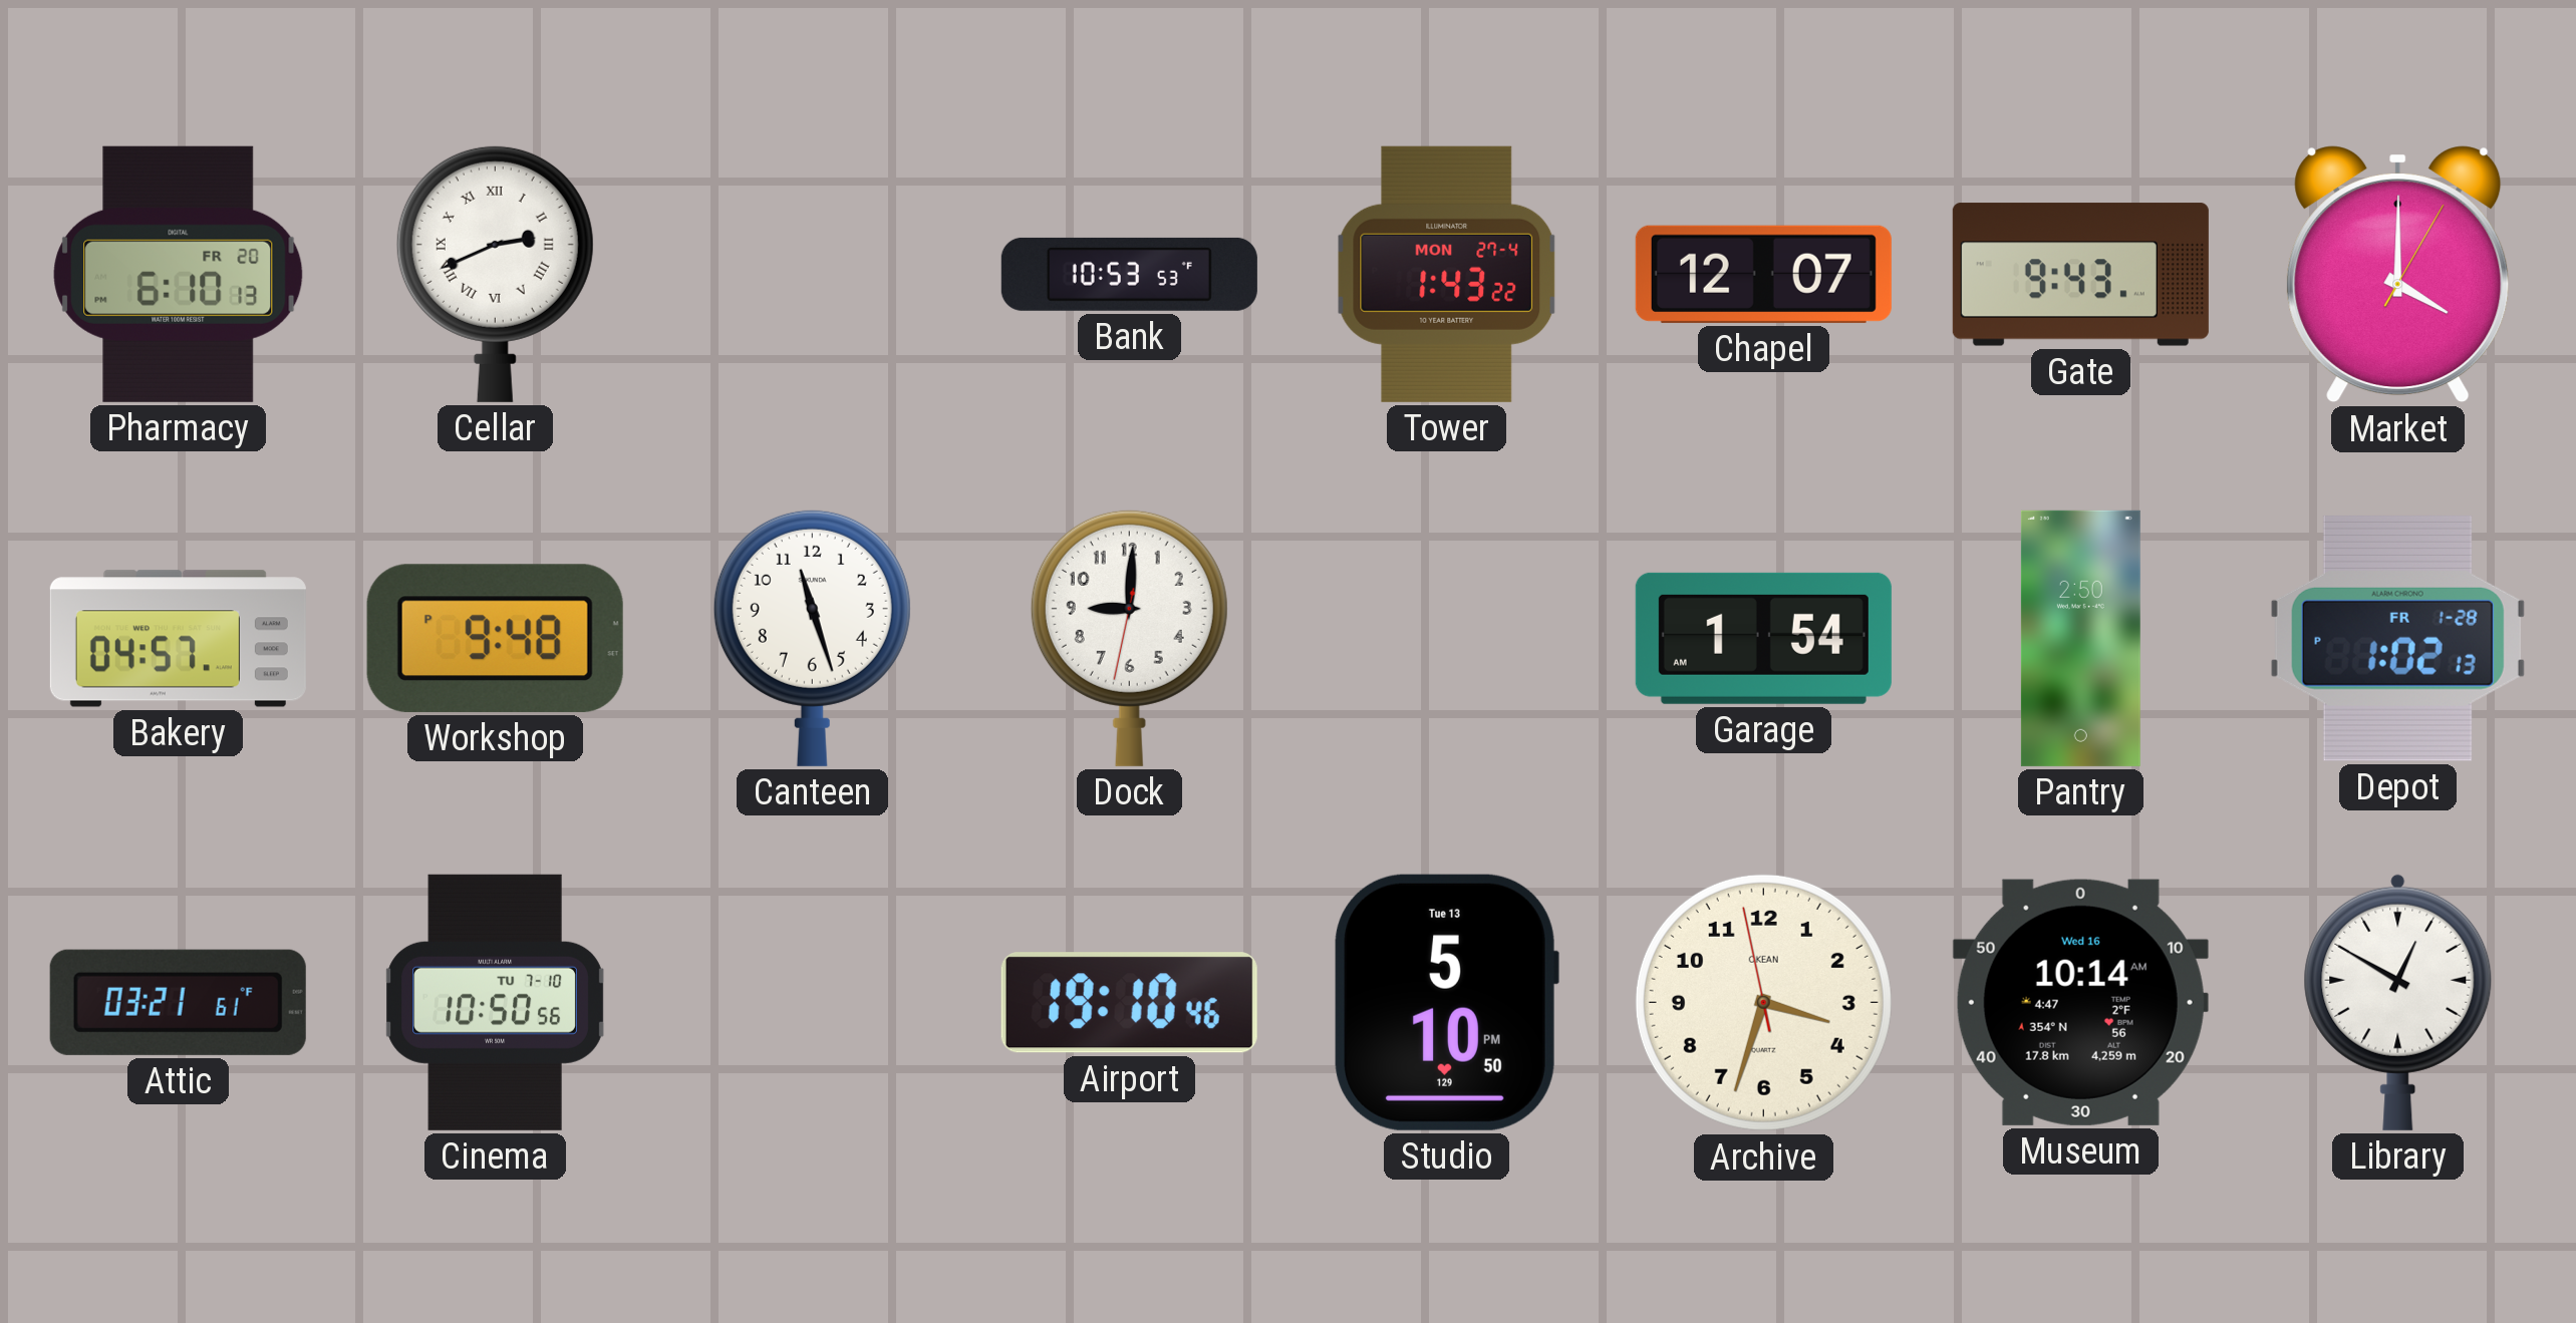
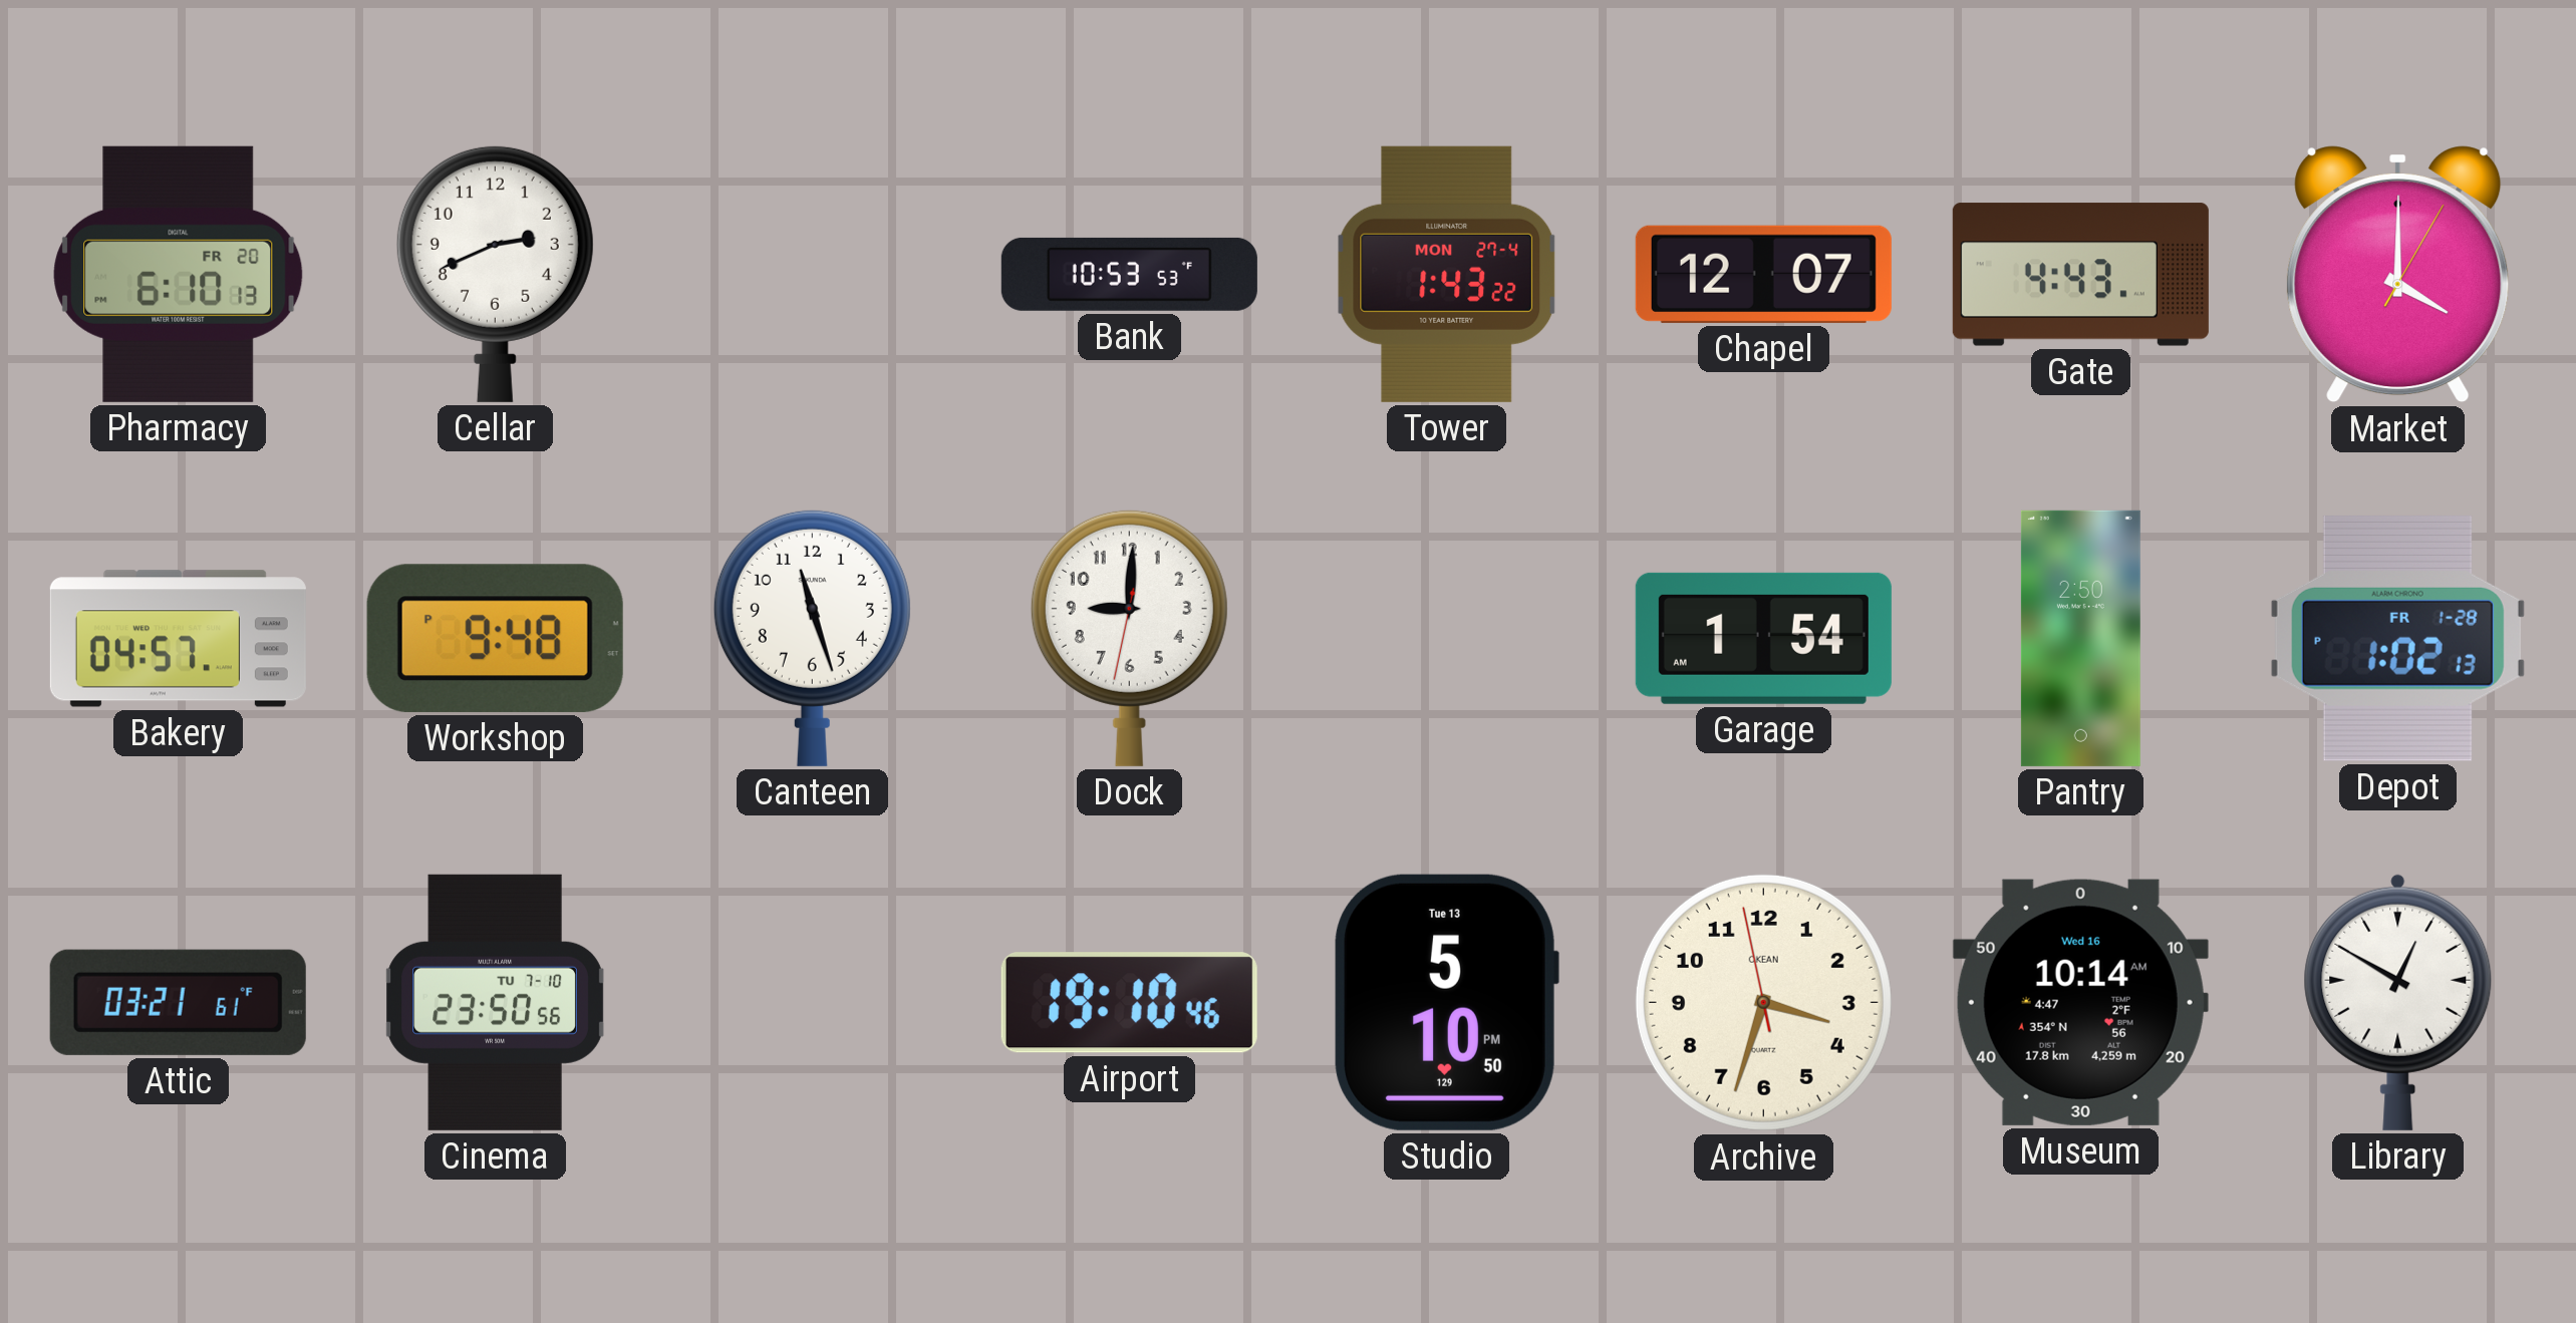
Cellar numerals: Roman -> Arabic (495, 274)
Gate: 9:43 -> 4:43 (2080, 275)
Cinema: 10:50 -> 23:50 (495, 1002)
